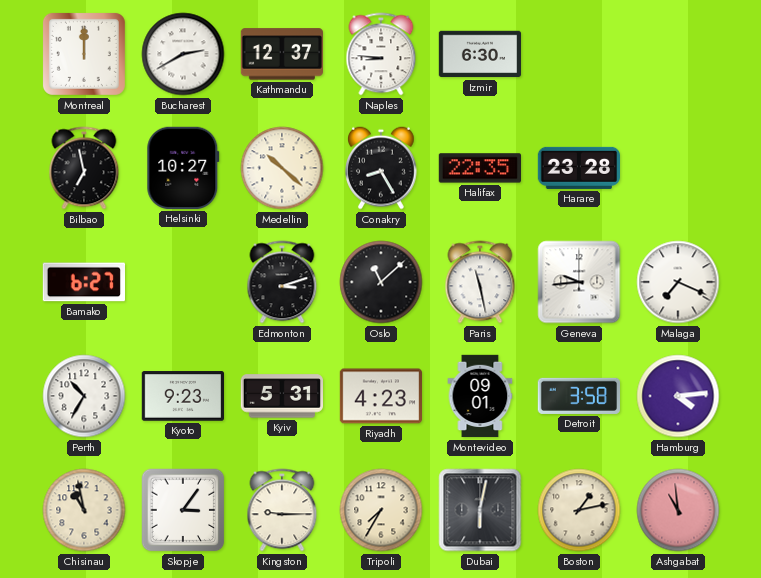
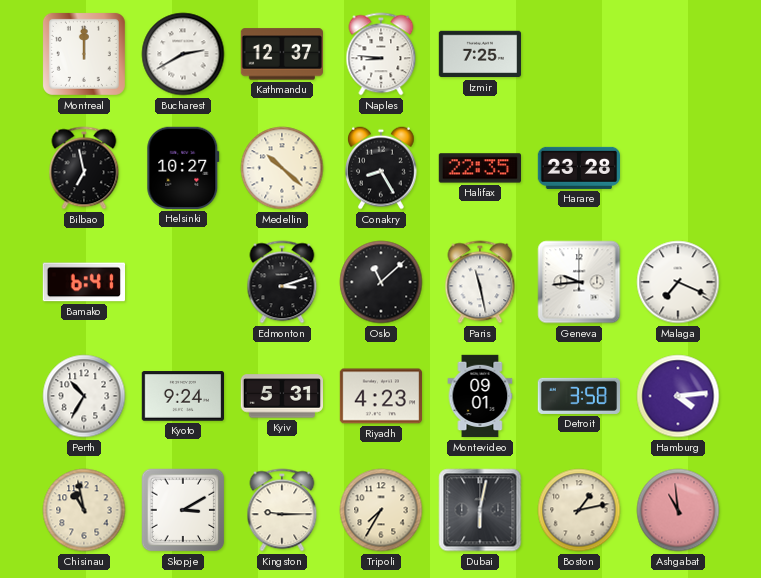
Izmir: 6:30 -> 7:25 (479, 54)
Bamako: 6:27 -> 6:41 (83, 282)
Kyoto: 9:23 -> 9:24 (182, 396)
Skopje: 3:06 -> 3:10 (183, 510)
